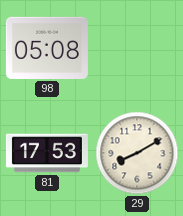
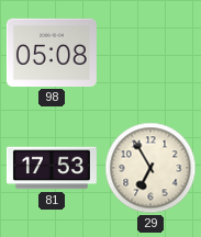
29: 8:10 -> 6:55 (150, 168)
